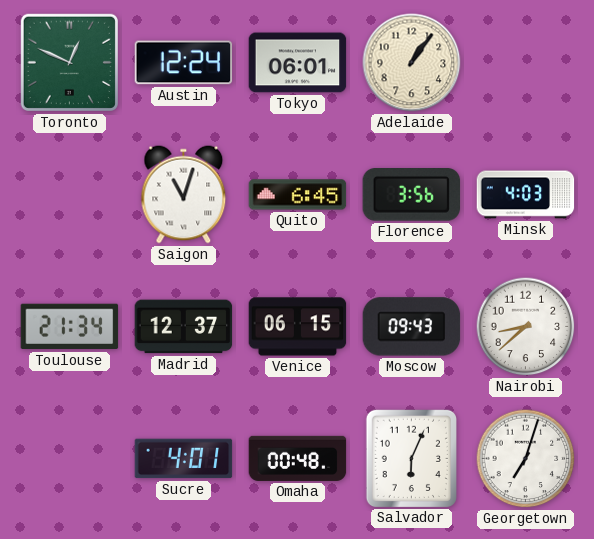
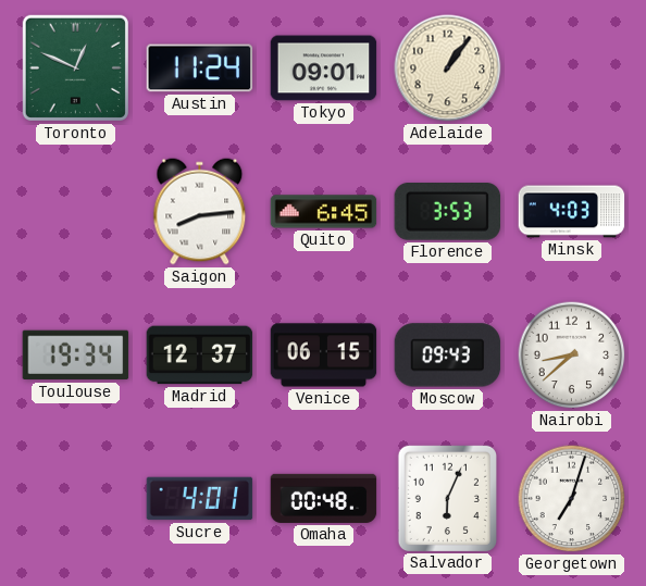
Austin: 12:24 -> 11:24 (200, 68)
Tokyo: 06:01 -> 09:01 (324, 68)
Saigon: 11:03 -> 8:14 (200, 212)
Florence: 3:56 -> 3:53 (448, 212)
Toulouse: 21:34 -> 19:34 (76, 356)
